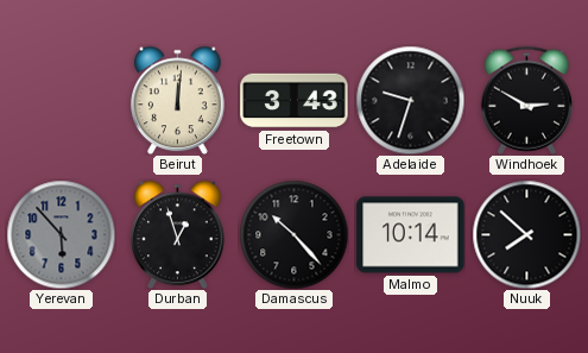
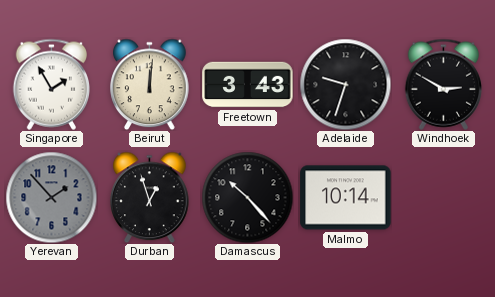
Singapore: none -> 1:55 (51, 84)
Yerevan: 5:53 -> 1:53 (51, 197)
Nuuk: 7:52 -> none (526, 234)
